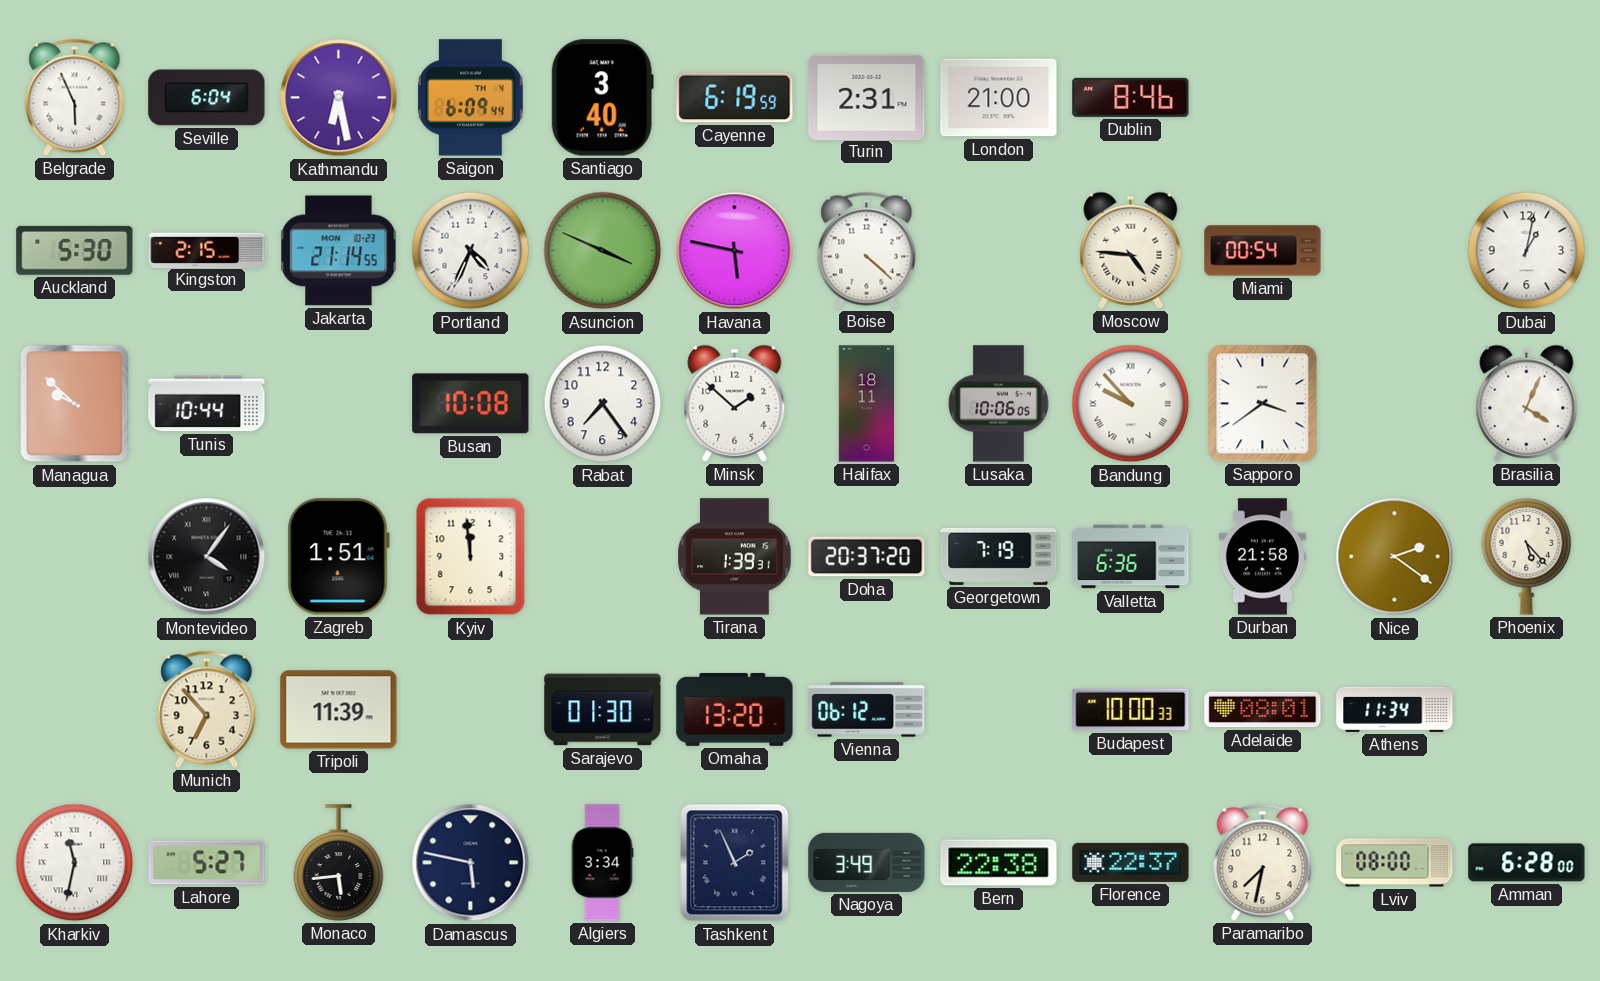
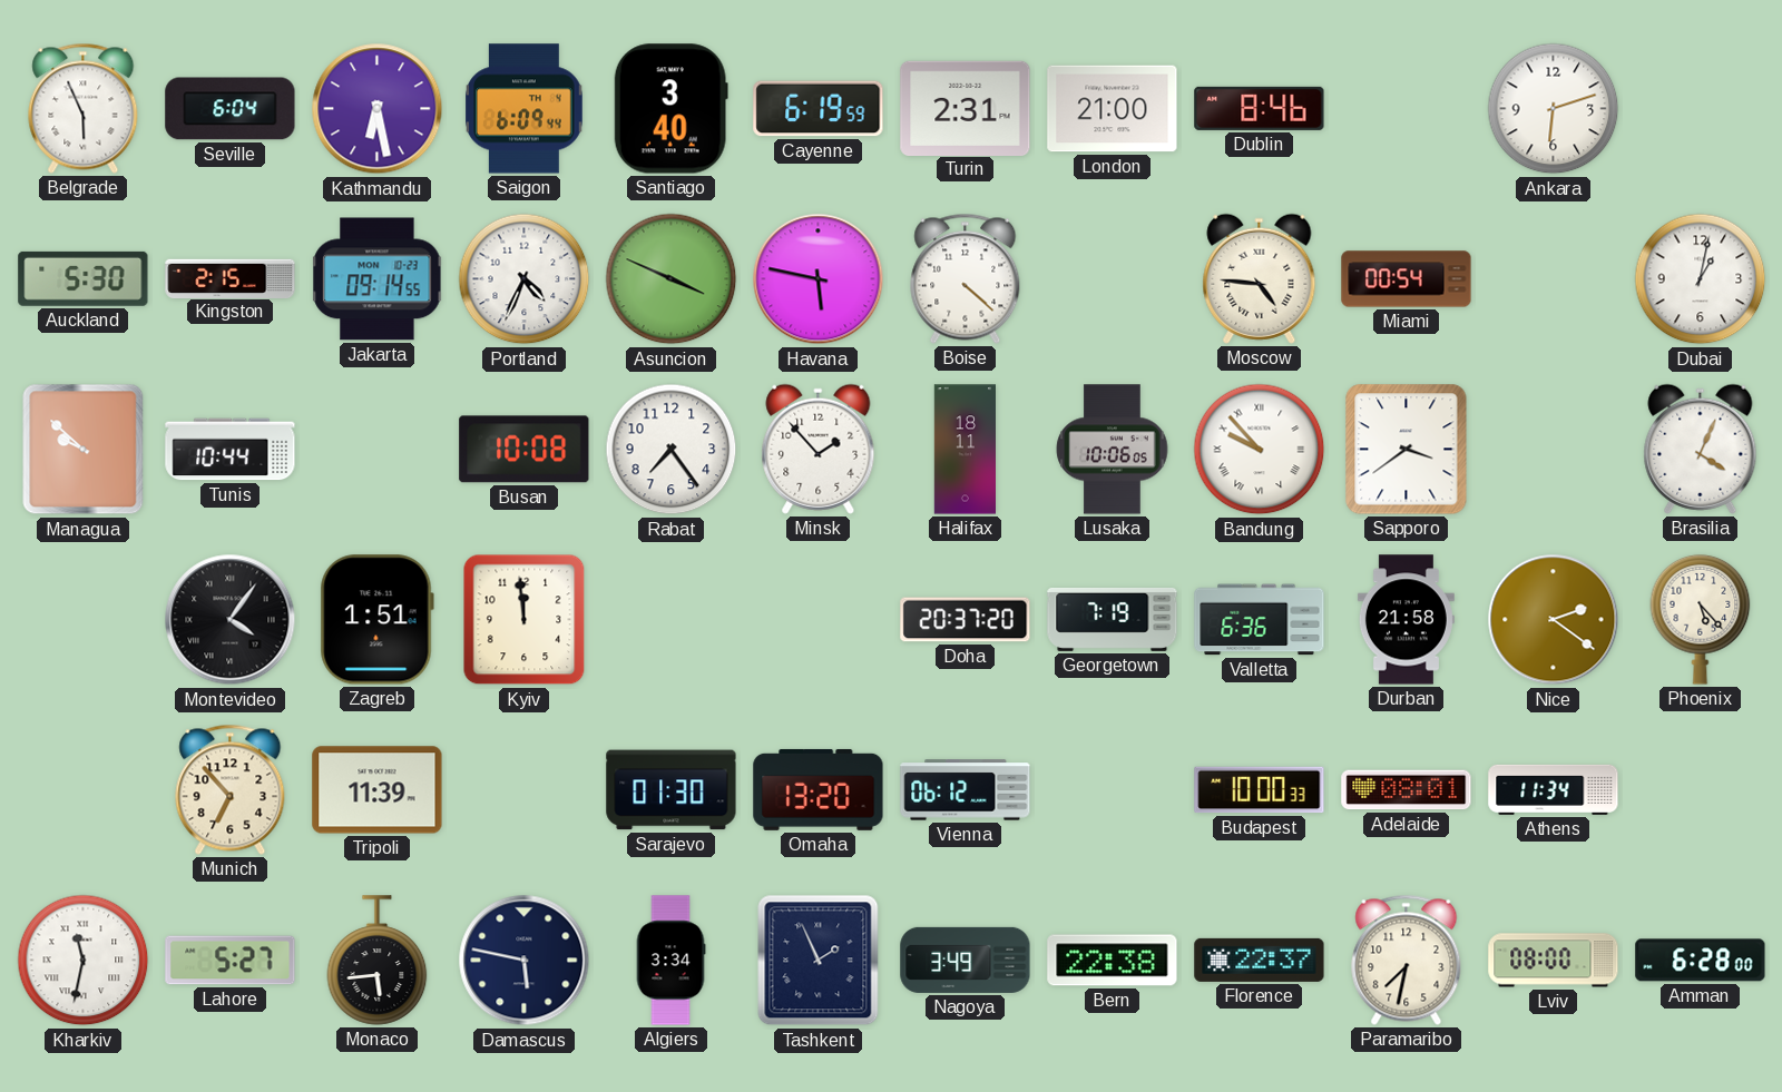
Ankara: none -> 6:12 (1554, 109)
Jakarta: 21:14 -> 09:14 (378, 279)
Minsk: 1:52 -> 1:53 (819, 449)
Tirana: 1:39 -> none (735, 557)
